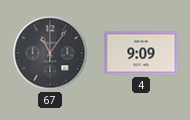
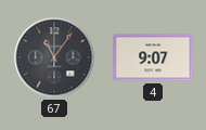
4: 9:09 -> 9:07 (153, 57)
